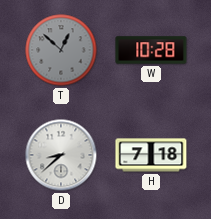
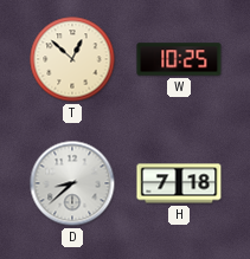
T dial: grey -> cream (72, 59)
W: 10:28 -> 10:25 (179, 59)
